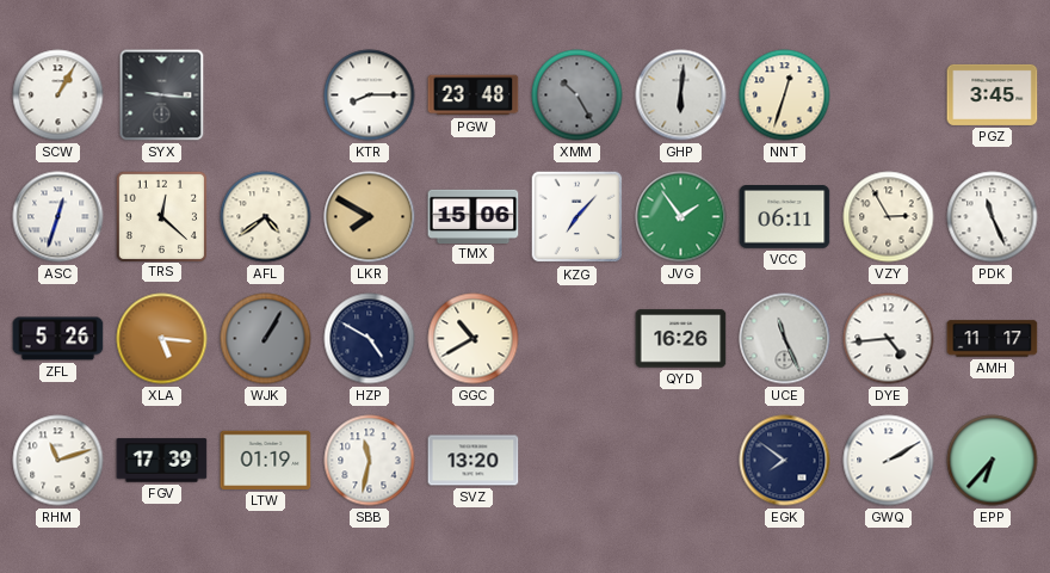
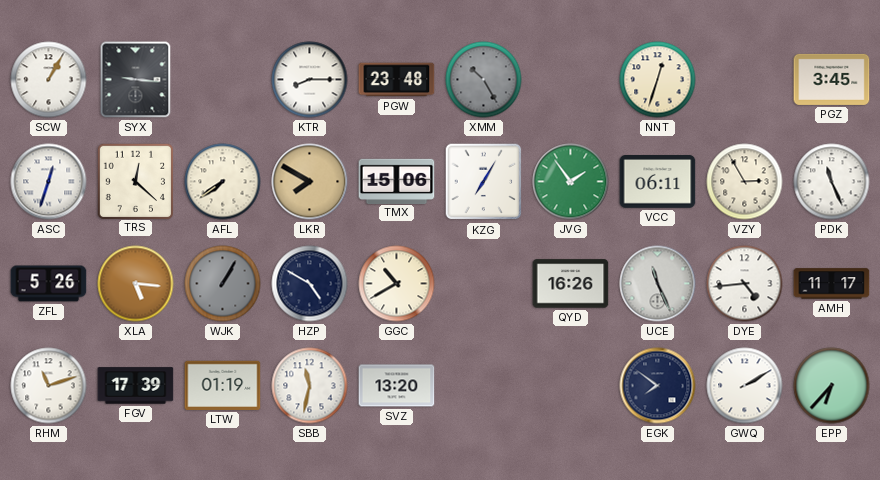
GHP: 6:01 -> none (681, 95)
AFL: 4:39 -> 7:39 (223, 182)
KZG: 7:07 -> 7:05 (484, 182)
